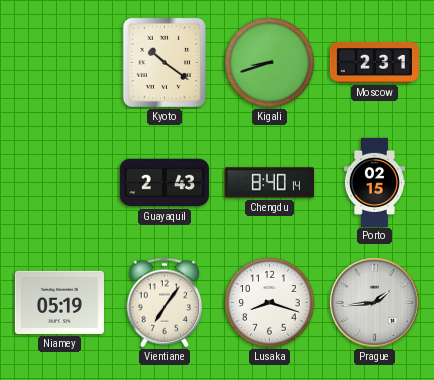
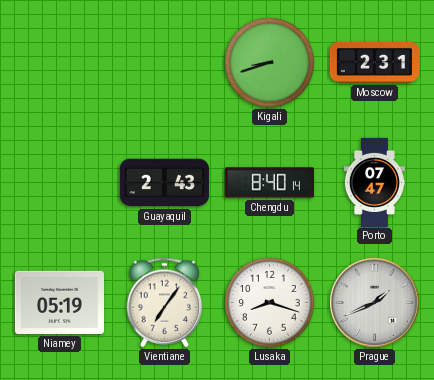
Kyoto: 10:21 -> none (164, 62)
Porto: 02:15 -> 07:47 (374, 182)
Prague: 1:44 -> 1:41 (375, 303)
